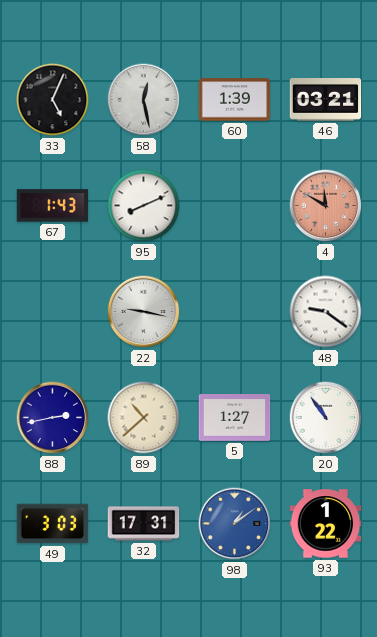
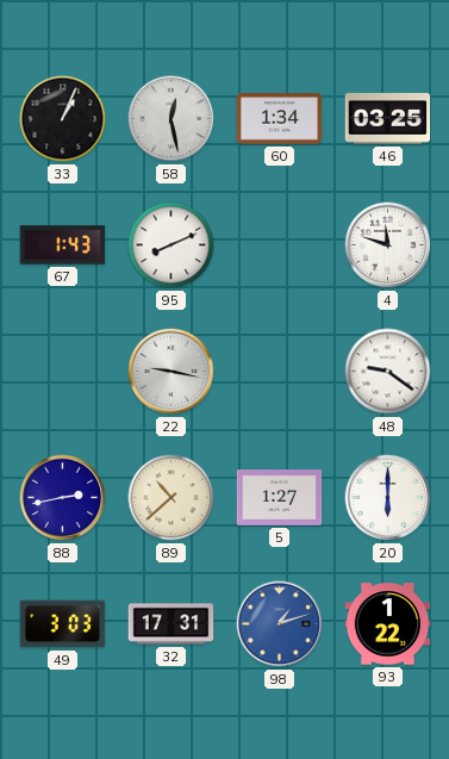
33: 5:04 -> 1:04 (63, 119)
60: 1:39 -> 1:34 (280, 119)
46: 03:21 -> 03:25 (388, 119)
4: 11:50 -> 11:48 (388, 245)
4 dial: salmon -> white (388, 245)
20: 10:54 -> 6:00 (388, 498)
98: 1:09 -> 1:12 (280, 624)
